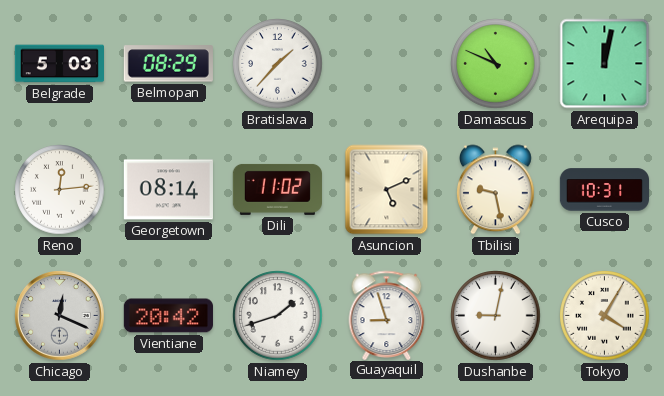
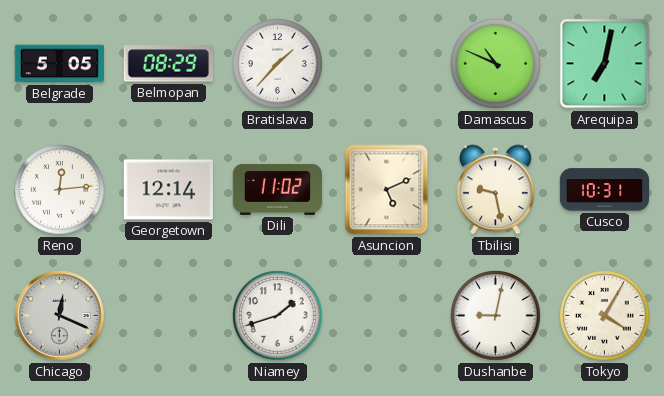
Belgrade: 5:03 -> 5:05 (59, 64)
Arequipa: 12:02 -> 7:02 (605, 64)
Georgetown: 08:14 -> 12:14 (168, 190)
Vientiane: 20:42 -> none (168, 316)
Guayaquil: 8:57 -> none (387, 315)
